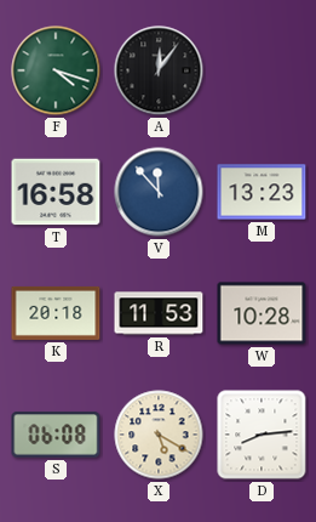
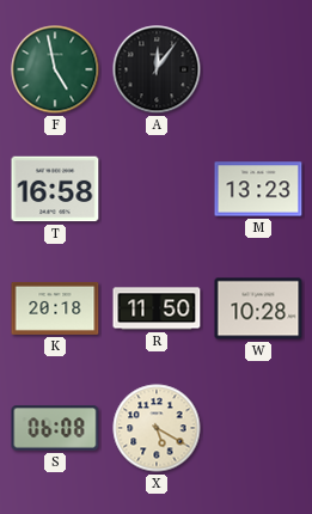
F: 4:18 -> 4:58 (55, 69)
V: 11:53 -> none (159, 192)
R: 11:53 -> 11:50 (157, 308)
D: 8:14 -> none (262, 435)
